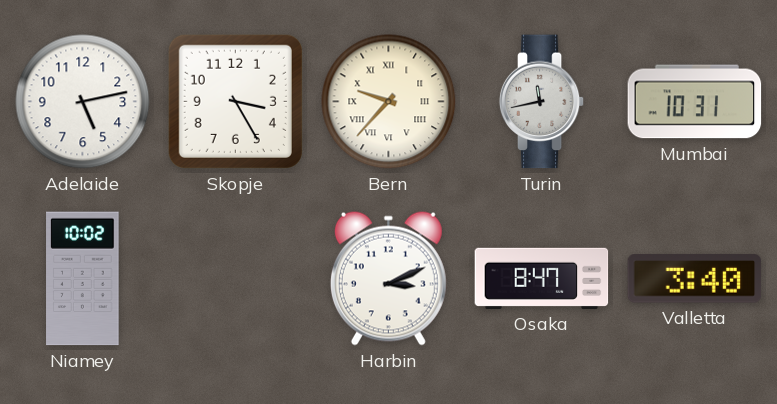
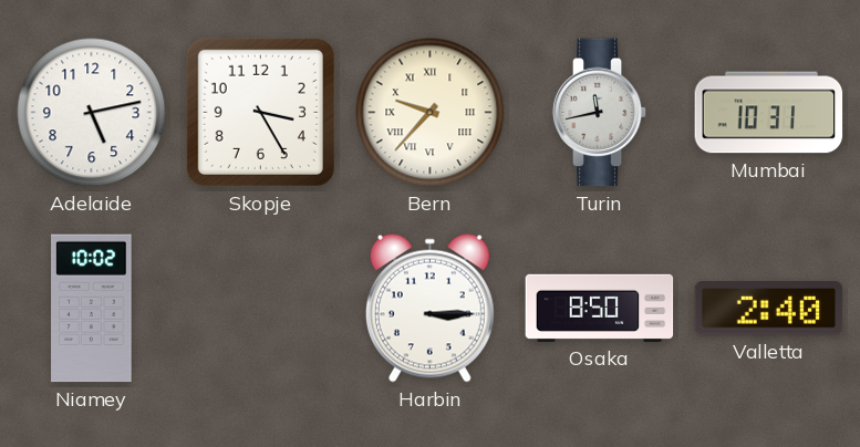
Harbin: 3:11 -> 3:15 (429, 308)
Osaka: 8:47 -> 8:50 (600, 308)
Valletta: 3:40 -> 2:40 (769, 309)
